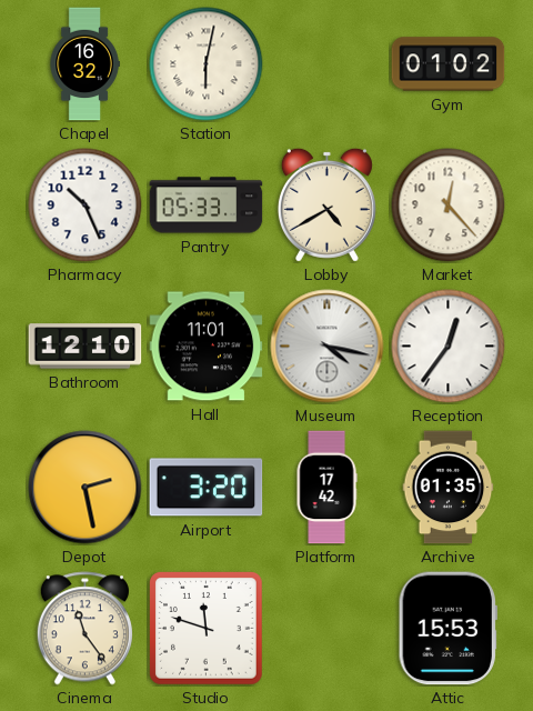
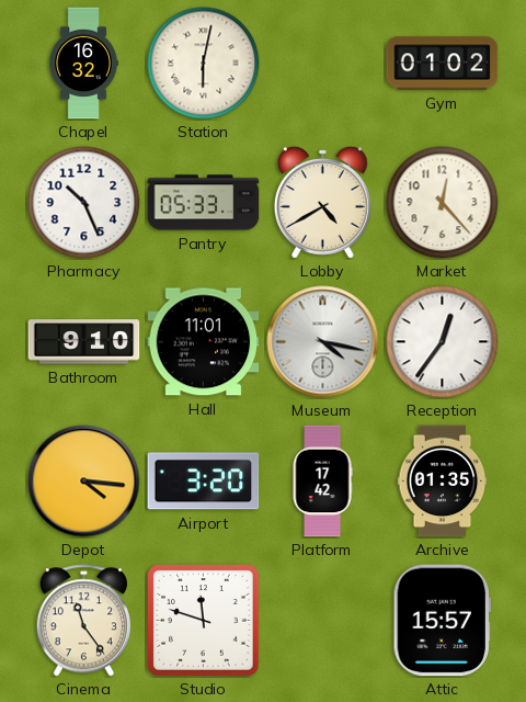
Bathroom: 12:10 -> 9:10 (84, 342)
Depot: 2:28 -> 4:16 (84, 482)
Attic: 15:53 -> 15:57 (442, 621)
